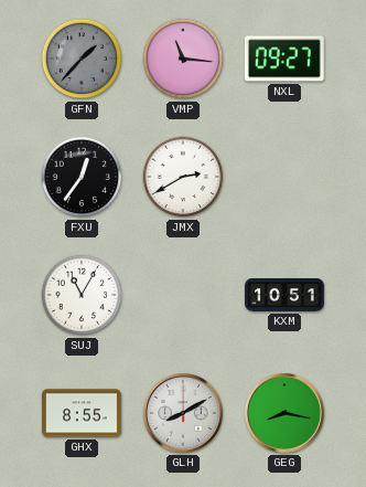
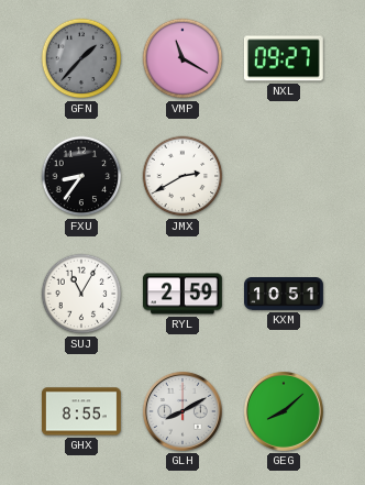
VMP: 11:16 -> 11:20 (182, 58)
FXU: 12:36 -> 8:36 (81, 176)
RYL: none -> 2:59 (182, 294)
GEG: 8:17 -> 8:08 (284, 411)
